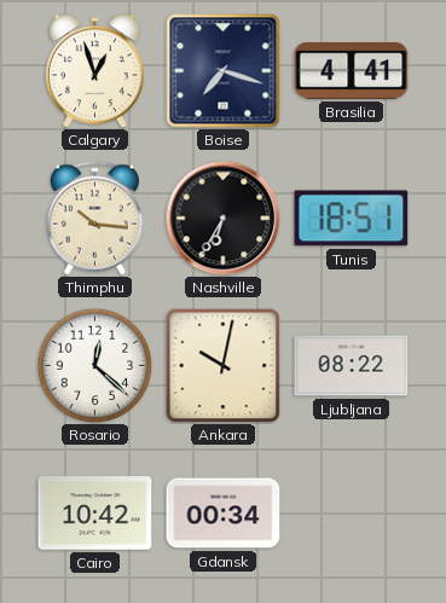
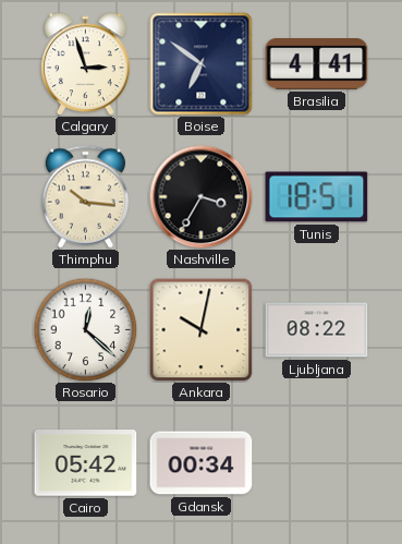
Calgary: 12:57 -> 2:57 (86, 63)
Boise: 7:18 -> 6:51 (202, 64)
Nashville: 6:35 -> 3:35 (200, 196)
Cairo: 10:42 -> 05:42 (86, 463)
